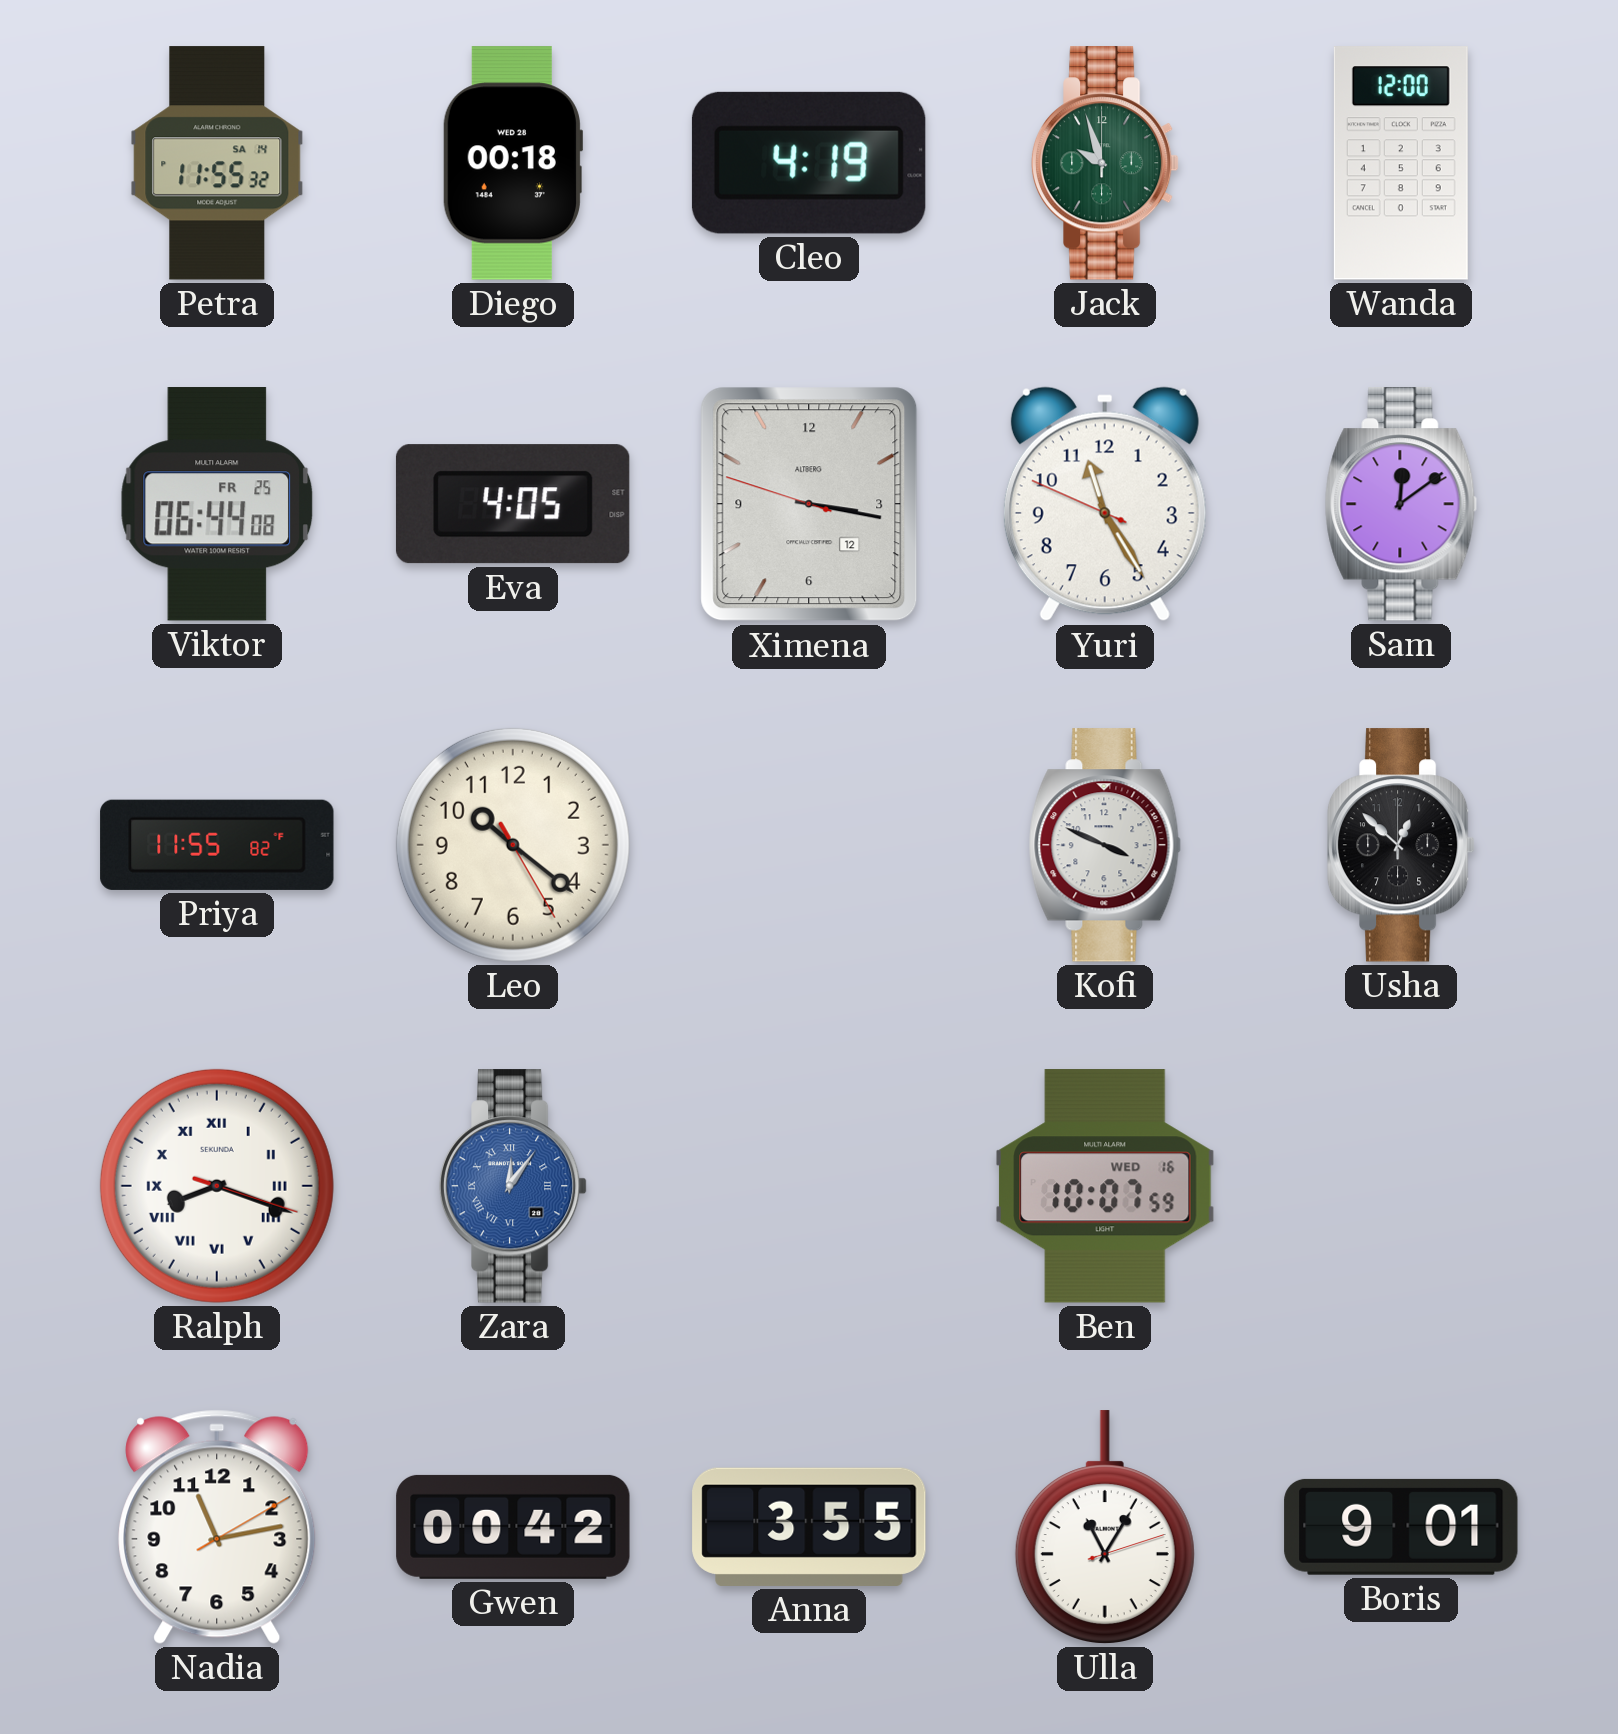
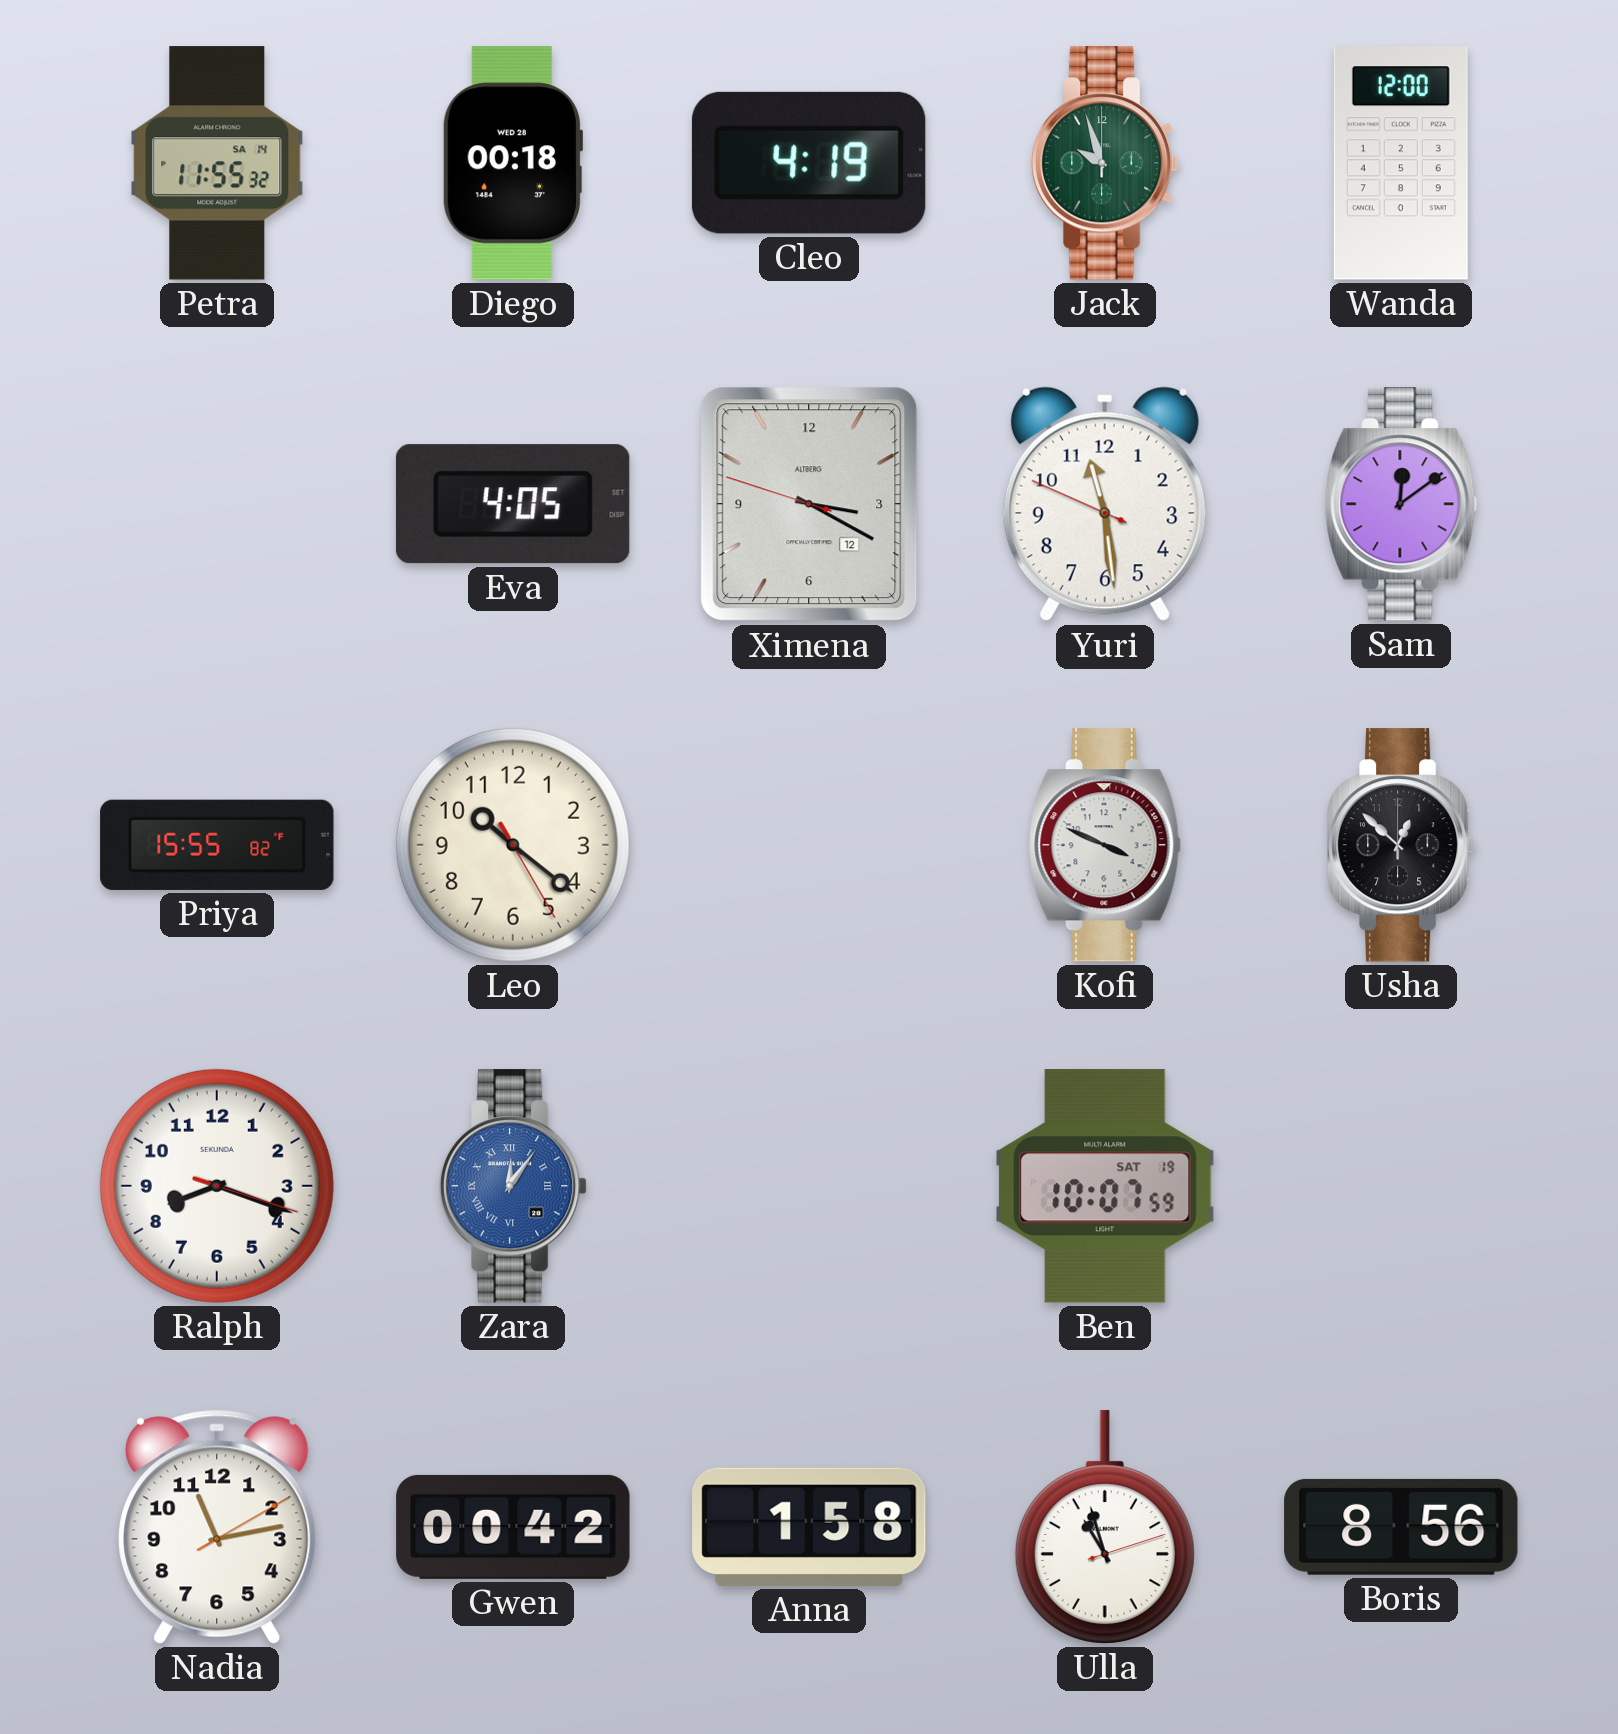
Viktor: 06:44 -> none (217, 504)
Ximena: 3:16 -> 3:19 (809, 504)
Yuri: 11:24 -> 11:28 (1105, 504)
Priya: 11:55 -> 15:55 (217, 845)
Ralph numerals: Roman -> Arabic (217, 1186)
Ben date: WED 16 -> SAT 19 (1106, 1186)
Anna: 3:55 -> 1:58 (809, 1527)
Ulla: 11:05 -> 10:57 (1105, 1527)
Boris: 9:01 -> 8:56 (1401, 1527)
